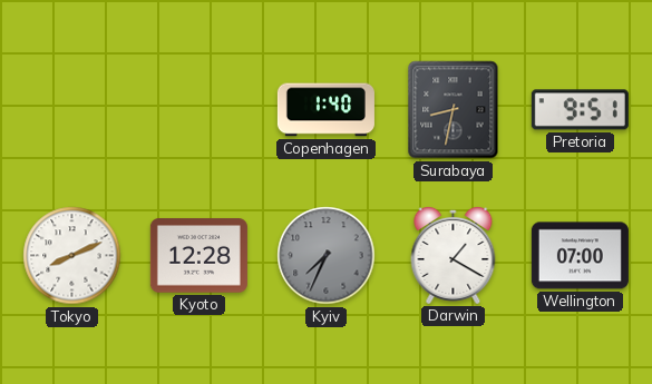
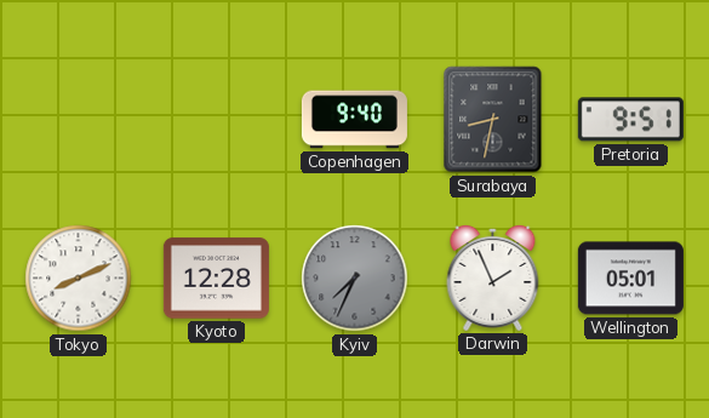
Copenhagen: 1:40 -> 9:40 (354, 120)
Darwin: 1:20 -> 1:56 (493, 277)
Wellington: 07:00 -> 05:01 (630, 279)
